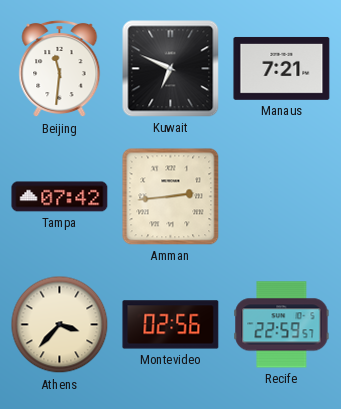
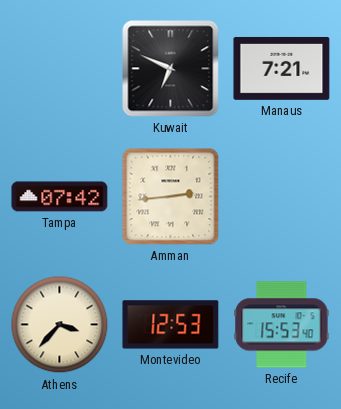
Beijing: 11:31 -> none (60, 69)
Montevideo: 02:56 -> 12:53 (171, 325)
Recife: 22:59 -> 15:53 (282, 325)
